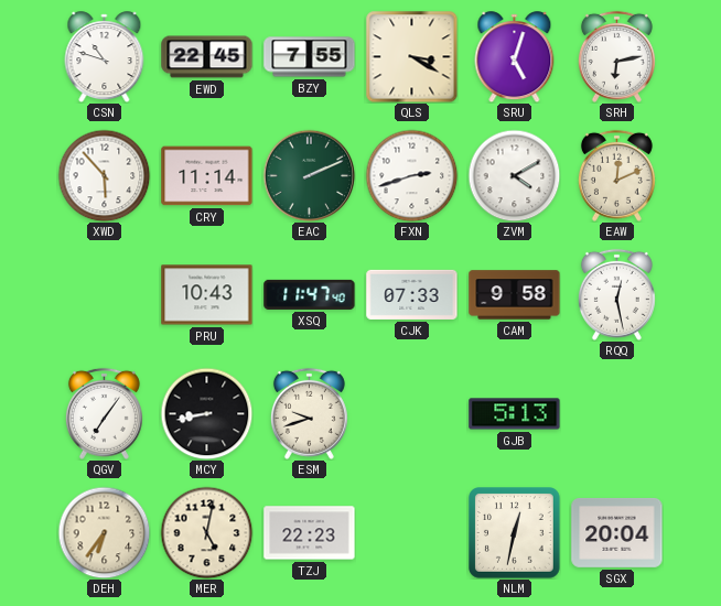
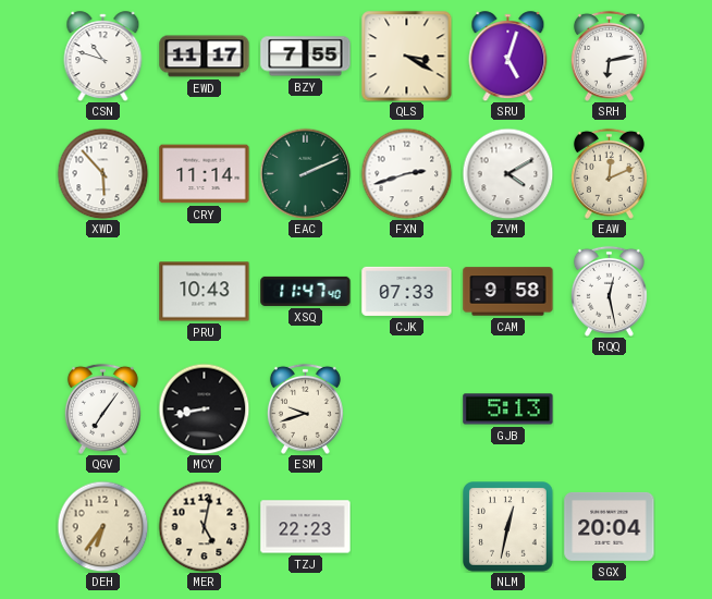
EWD: 22:45 -> 11:17 (205, 57)
